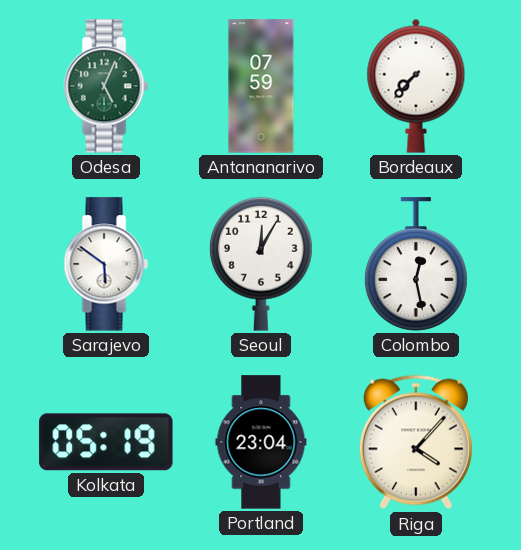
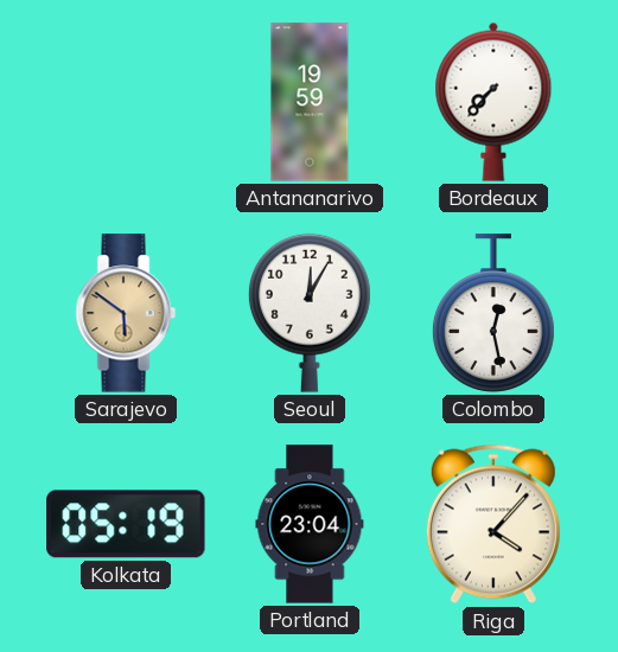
Odesa: 5:04 -> none (106, 86)
Antananarivo: 07:59 -> 19:59 (310, 102)
Sarajevo dial: white -> champagne (126, 313)
